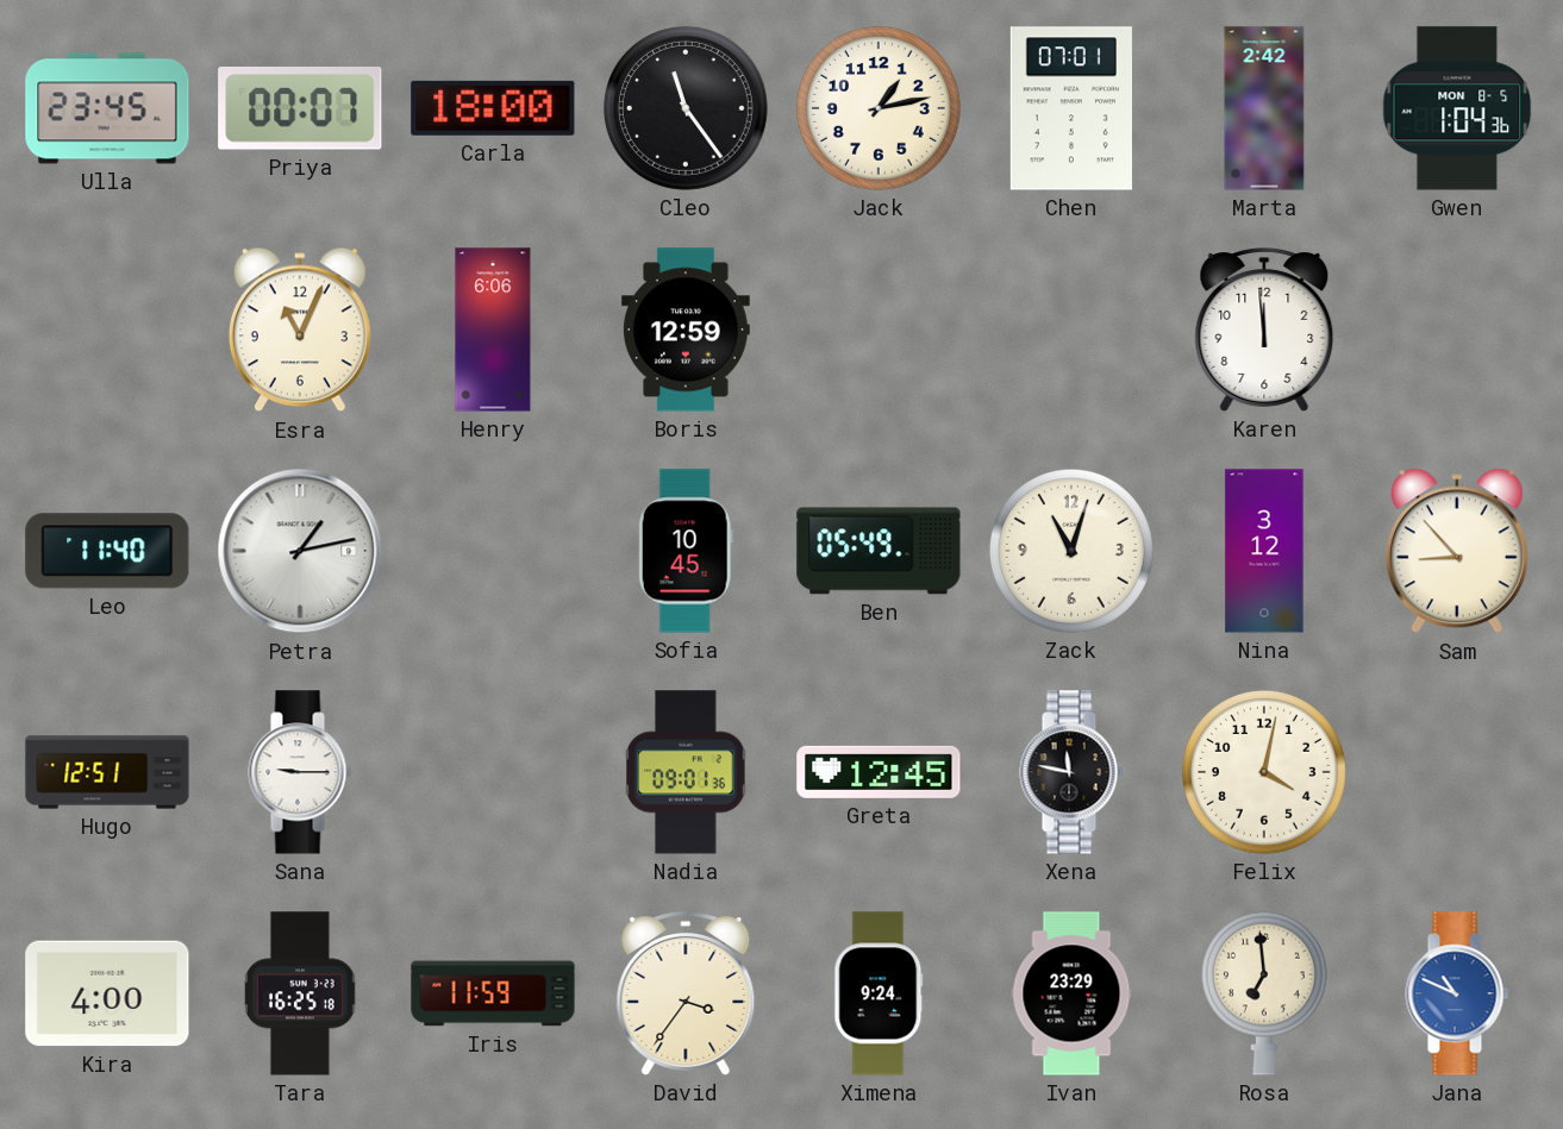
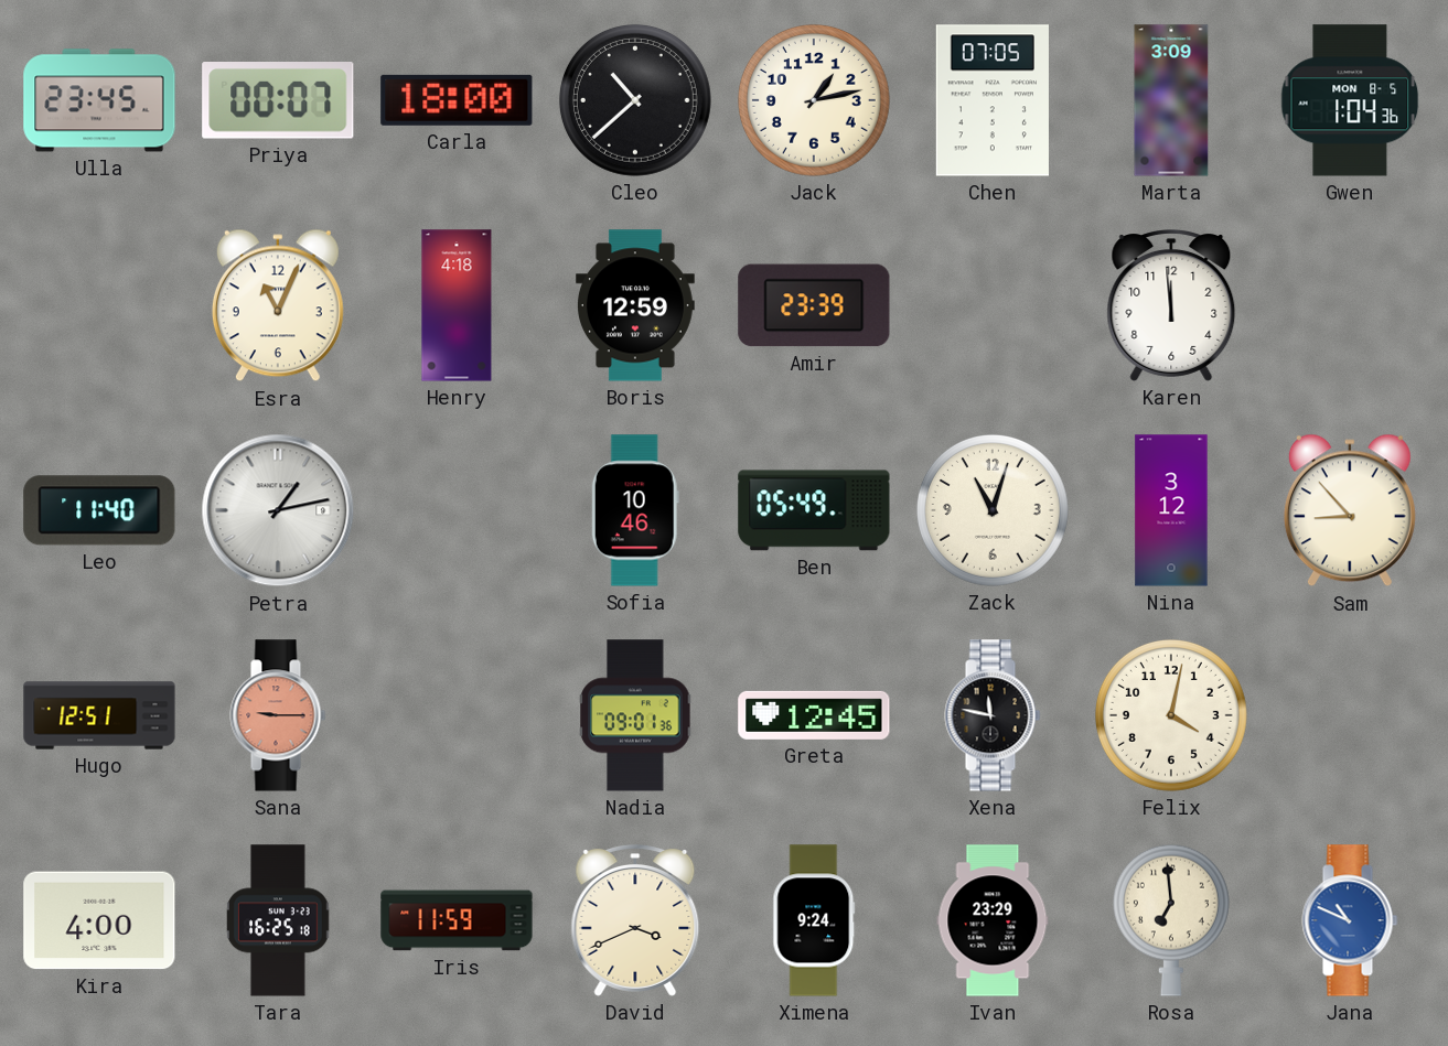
Cleo: 11:24 -> 10:38 (635, 100)
Chen: 07:01 -> 07:05 (993, 100)
Marta: 2:42 -> 3:09 (1171, 100)
Henry: 6:06 -> 4:18 (457, 305)
Amir: none -> 23:39 (814, 305)
Sofia: 10:45 -> 10:46 (635, 510)
Sana dial: white -> salmon (278, 715)
David: 3:36 -> 3:41 (635, 921)
